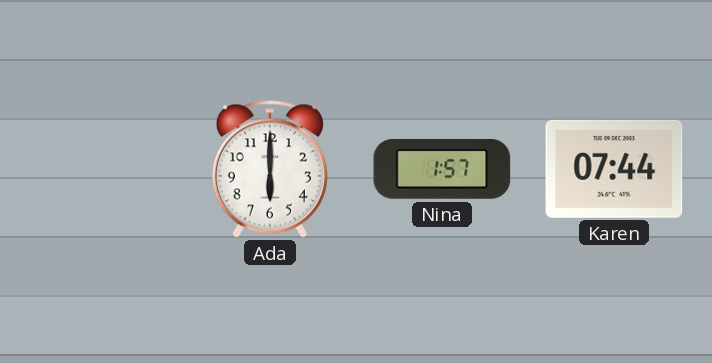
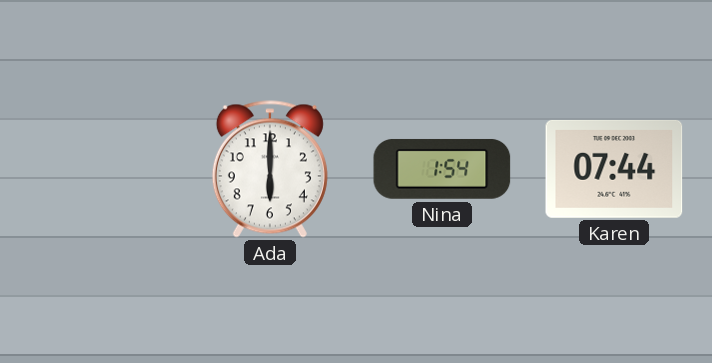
Nina: 1:57 -> 1:54 (442, 169)
